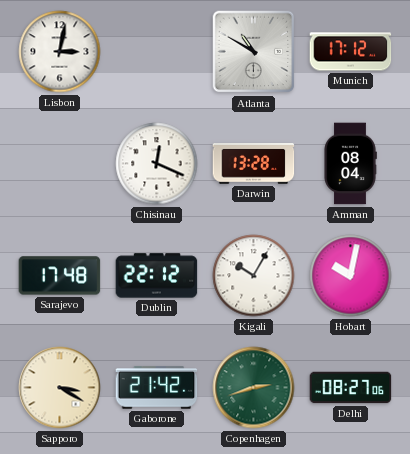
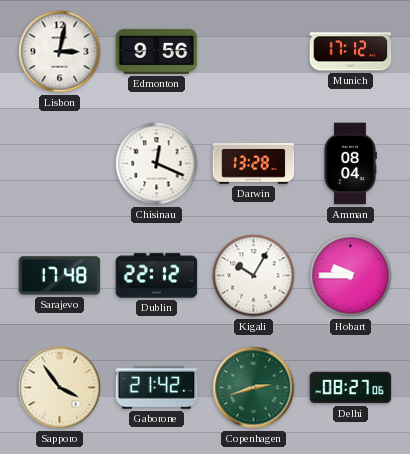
Edmonton: none -> 9:56 (157, 51)
Atlanta: 10:50 -> none (254, 52)
Hobart: 10:02 -> 9:45 (351, 276)
Sapporo: 3:20 -> 3:54 (60, 388)
